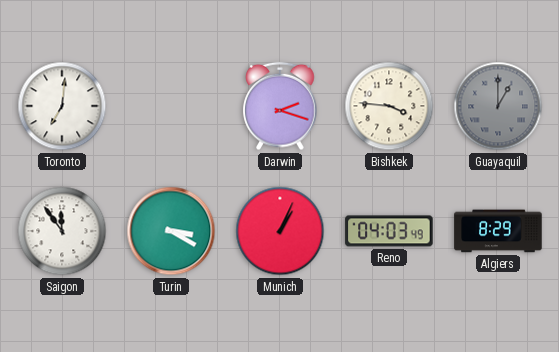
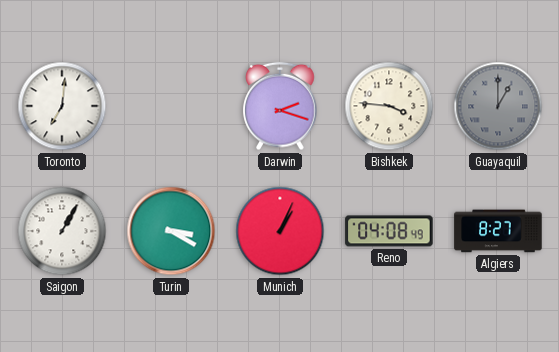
Saigon: 11:54 -> 1:05 (62, 231)
Reno: 04:03 -> 04:08 (389, 231)
Algiers: 8:29 -> 8:27 (498, 231)
